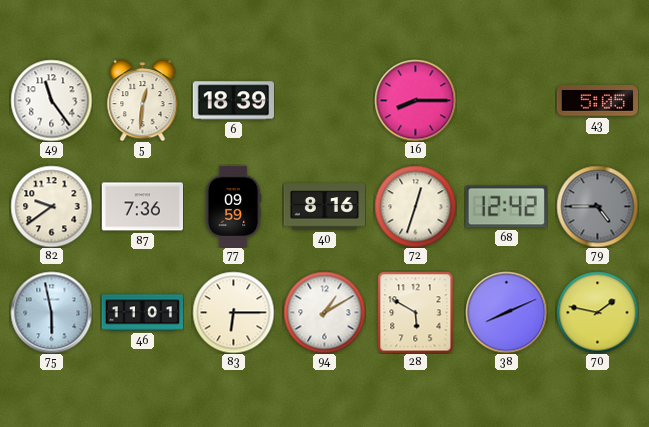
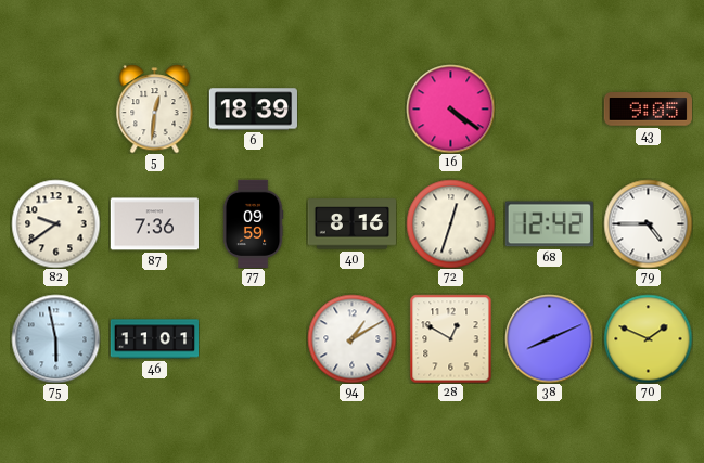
49: 11:24 -> none (51, 100)
16: 8:15 -> 4:21 (450, 108)
43: 5:05 -> 9:05 (648, 110)
79 dial: grey -> white (648, 223)
83: 6:15 -> none (233, 312)
28: 5:50 -> 12:50 (451, 338)
70: 1:47 -> 1:49 (648, 338)
